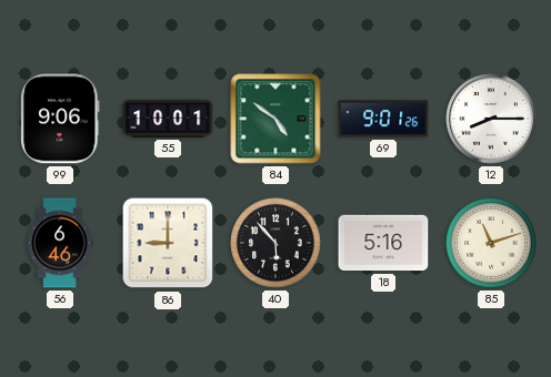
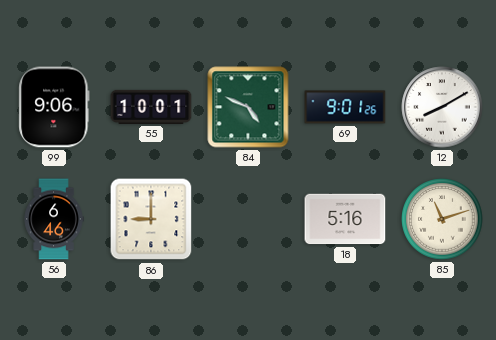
84: 4:51 -> 4:49 (248, 107)
12: 8:15 -> 8:10 (442, 107)
40: 5:53 -> none (275, 243)
